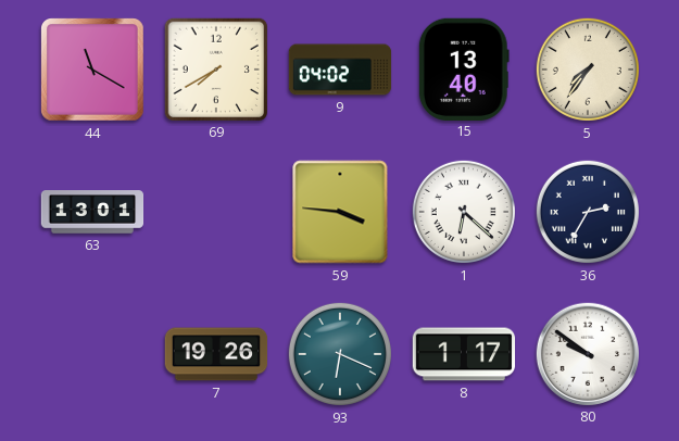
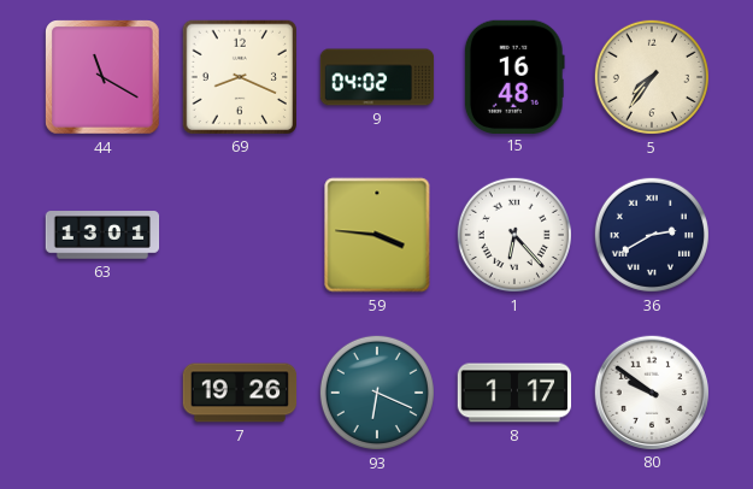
69: 7:40 -> 8:19 (239, 76)
15: 13:40 -> 16:48 (514, 76)
1: 6:22 -> 6:23 (514, 235)
36: 2:35 -> 2:40 (652, 235)
